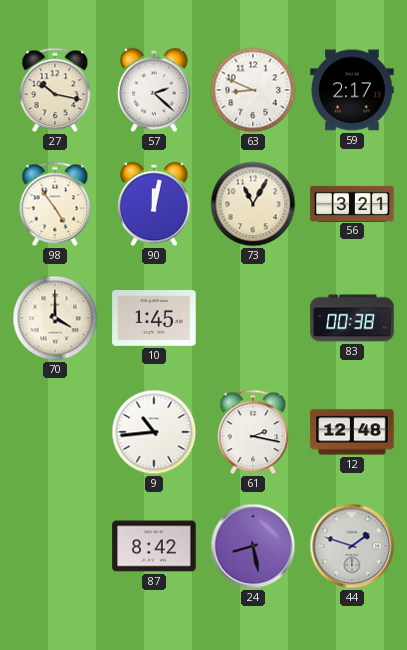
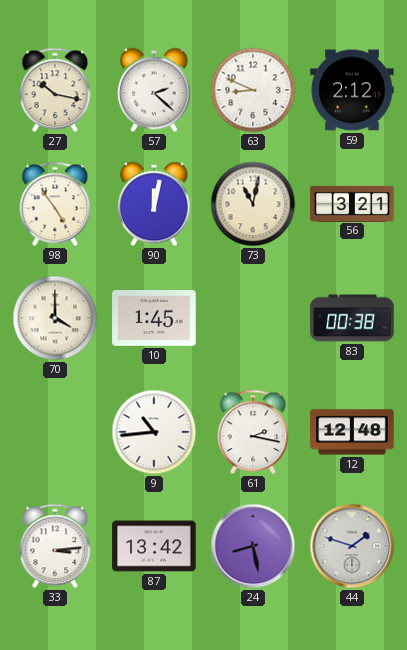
59: 2:17 -> 2:12 (352, 90)
73: 11:05 -> 11:02 (253, 204)
33: none -> 3:14 (55, 546)
87: 8:42 -> 13:42 (154, 546)
